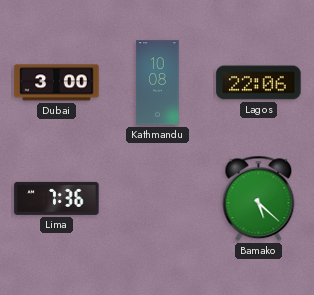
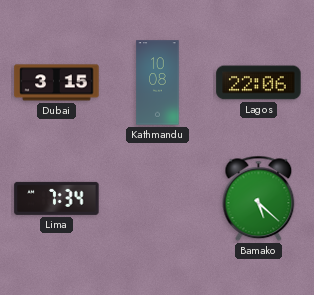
Dubai: 3:00 -> 3:15 (57, 83)
Lima: 7:36 -> 7:34 (57, 198)
